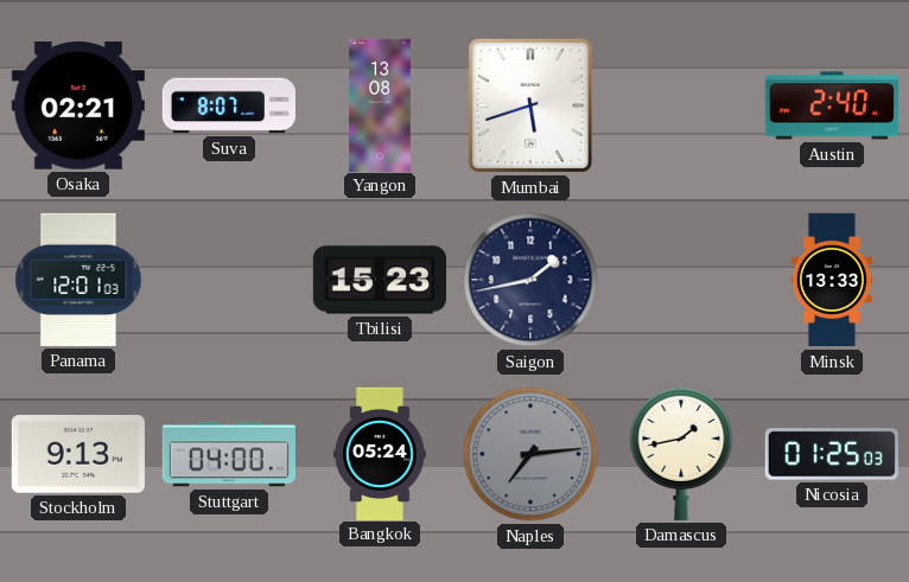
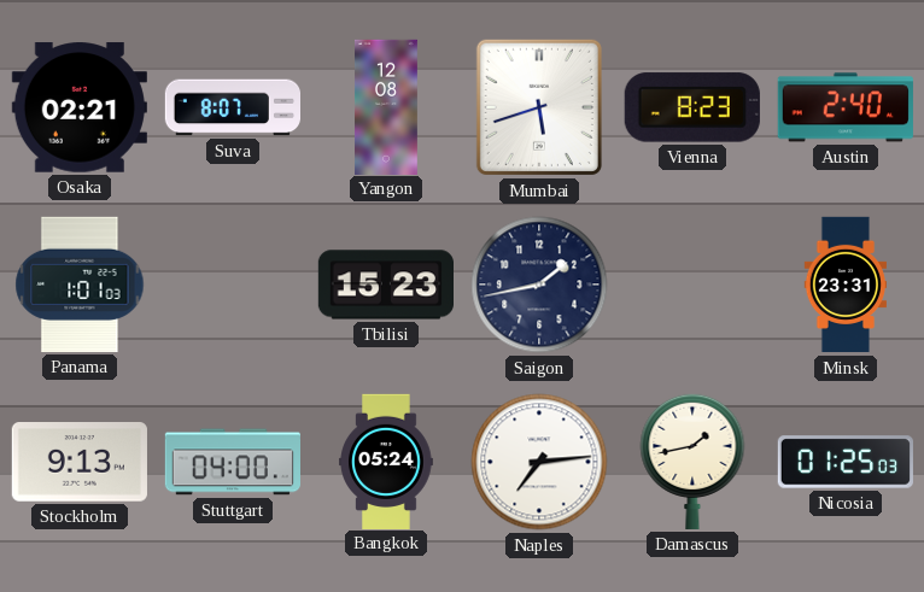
Yangon: 13:08 -> 12:08 (387, 106)
Vienna: none -> 8:23 (692, 107)
Panama: 12:01 -> 1:01 (80, 285)
Minsk: 13:33 -> 23:31 (846, 285)
Naples dial: grey -> white (539, 462)
